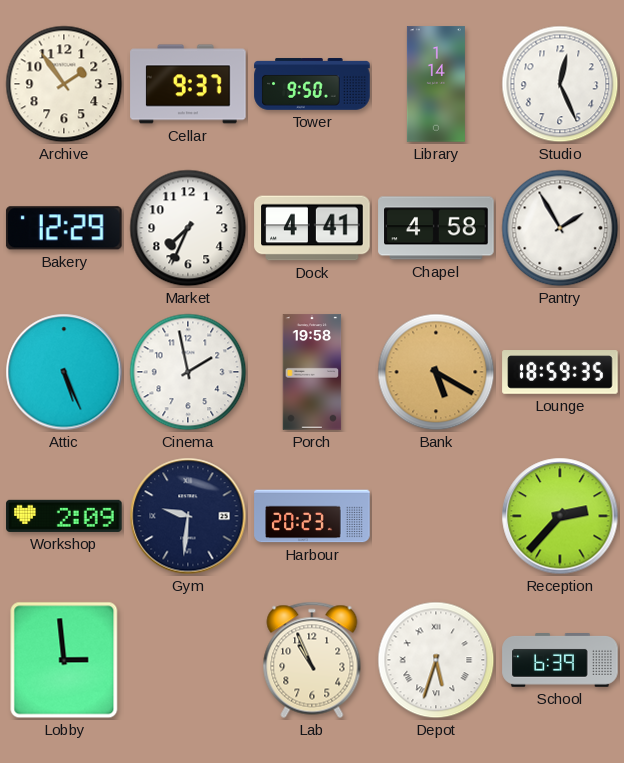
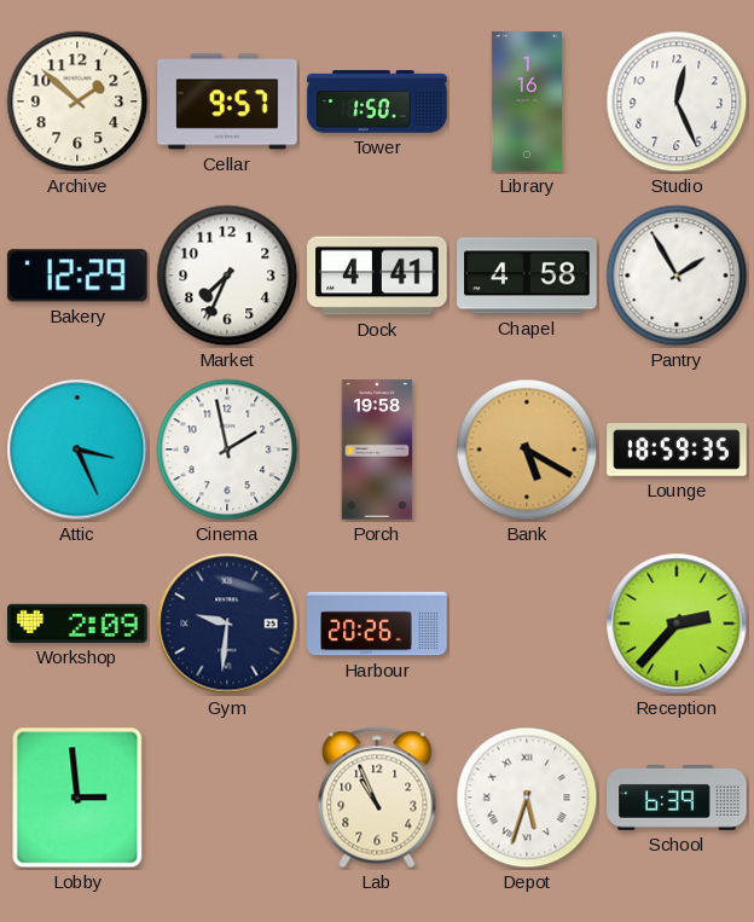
Archive: 1:54 -> 1:52 (77, 102)
Cellar: 9:37 -> 9:57 (227, 102)
Tower: 9:50 -> 1:50 (377, 102)
Library: 1:14 -> 1:16 (527, 102)
Attic: 5:26 -> 3:26 (77, 450)
Harbour: 20:23 -> 20:26 (377, 624)
